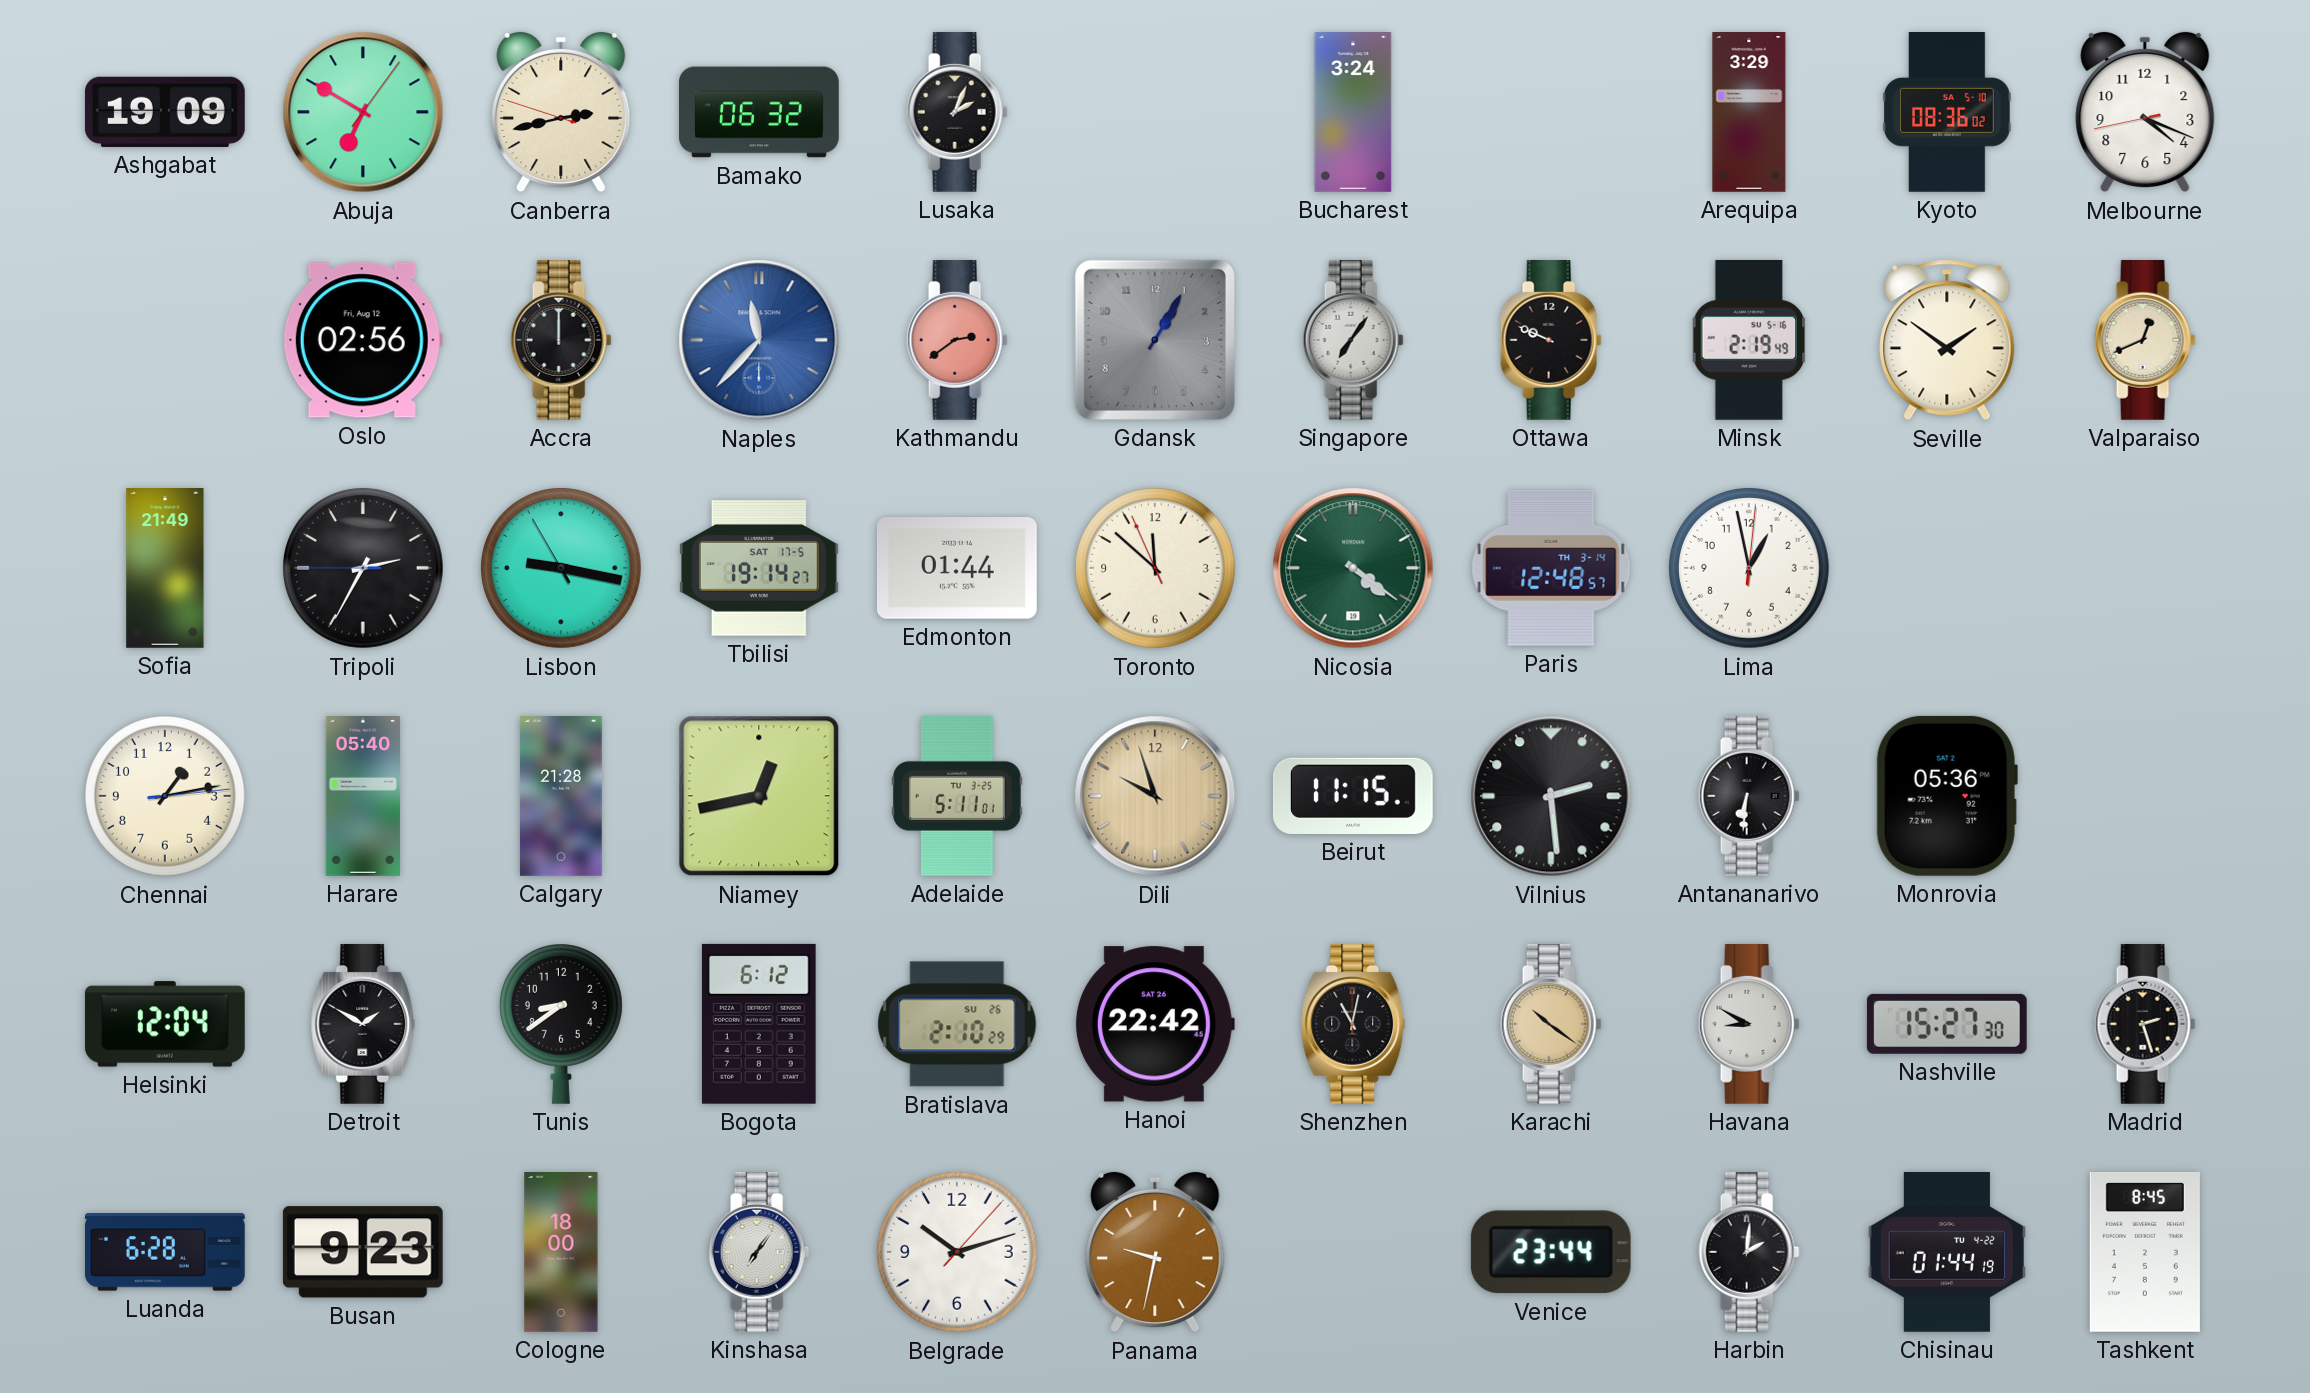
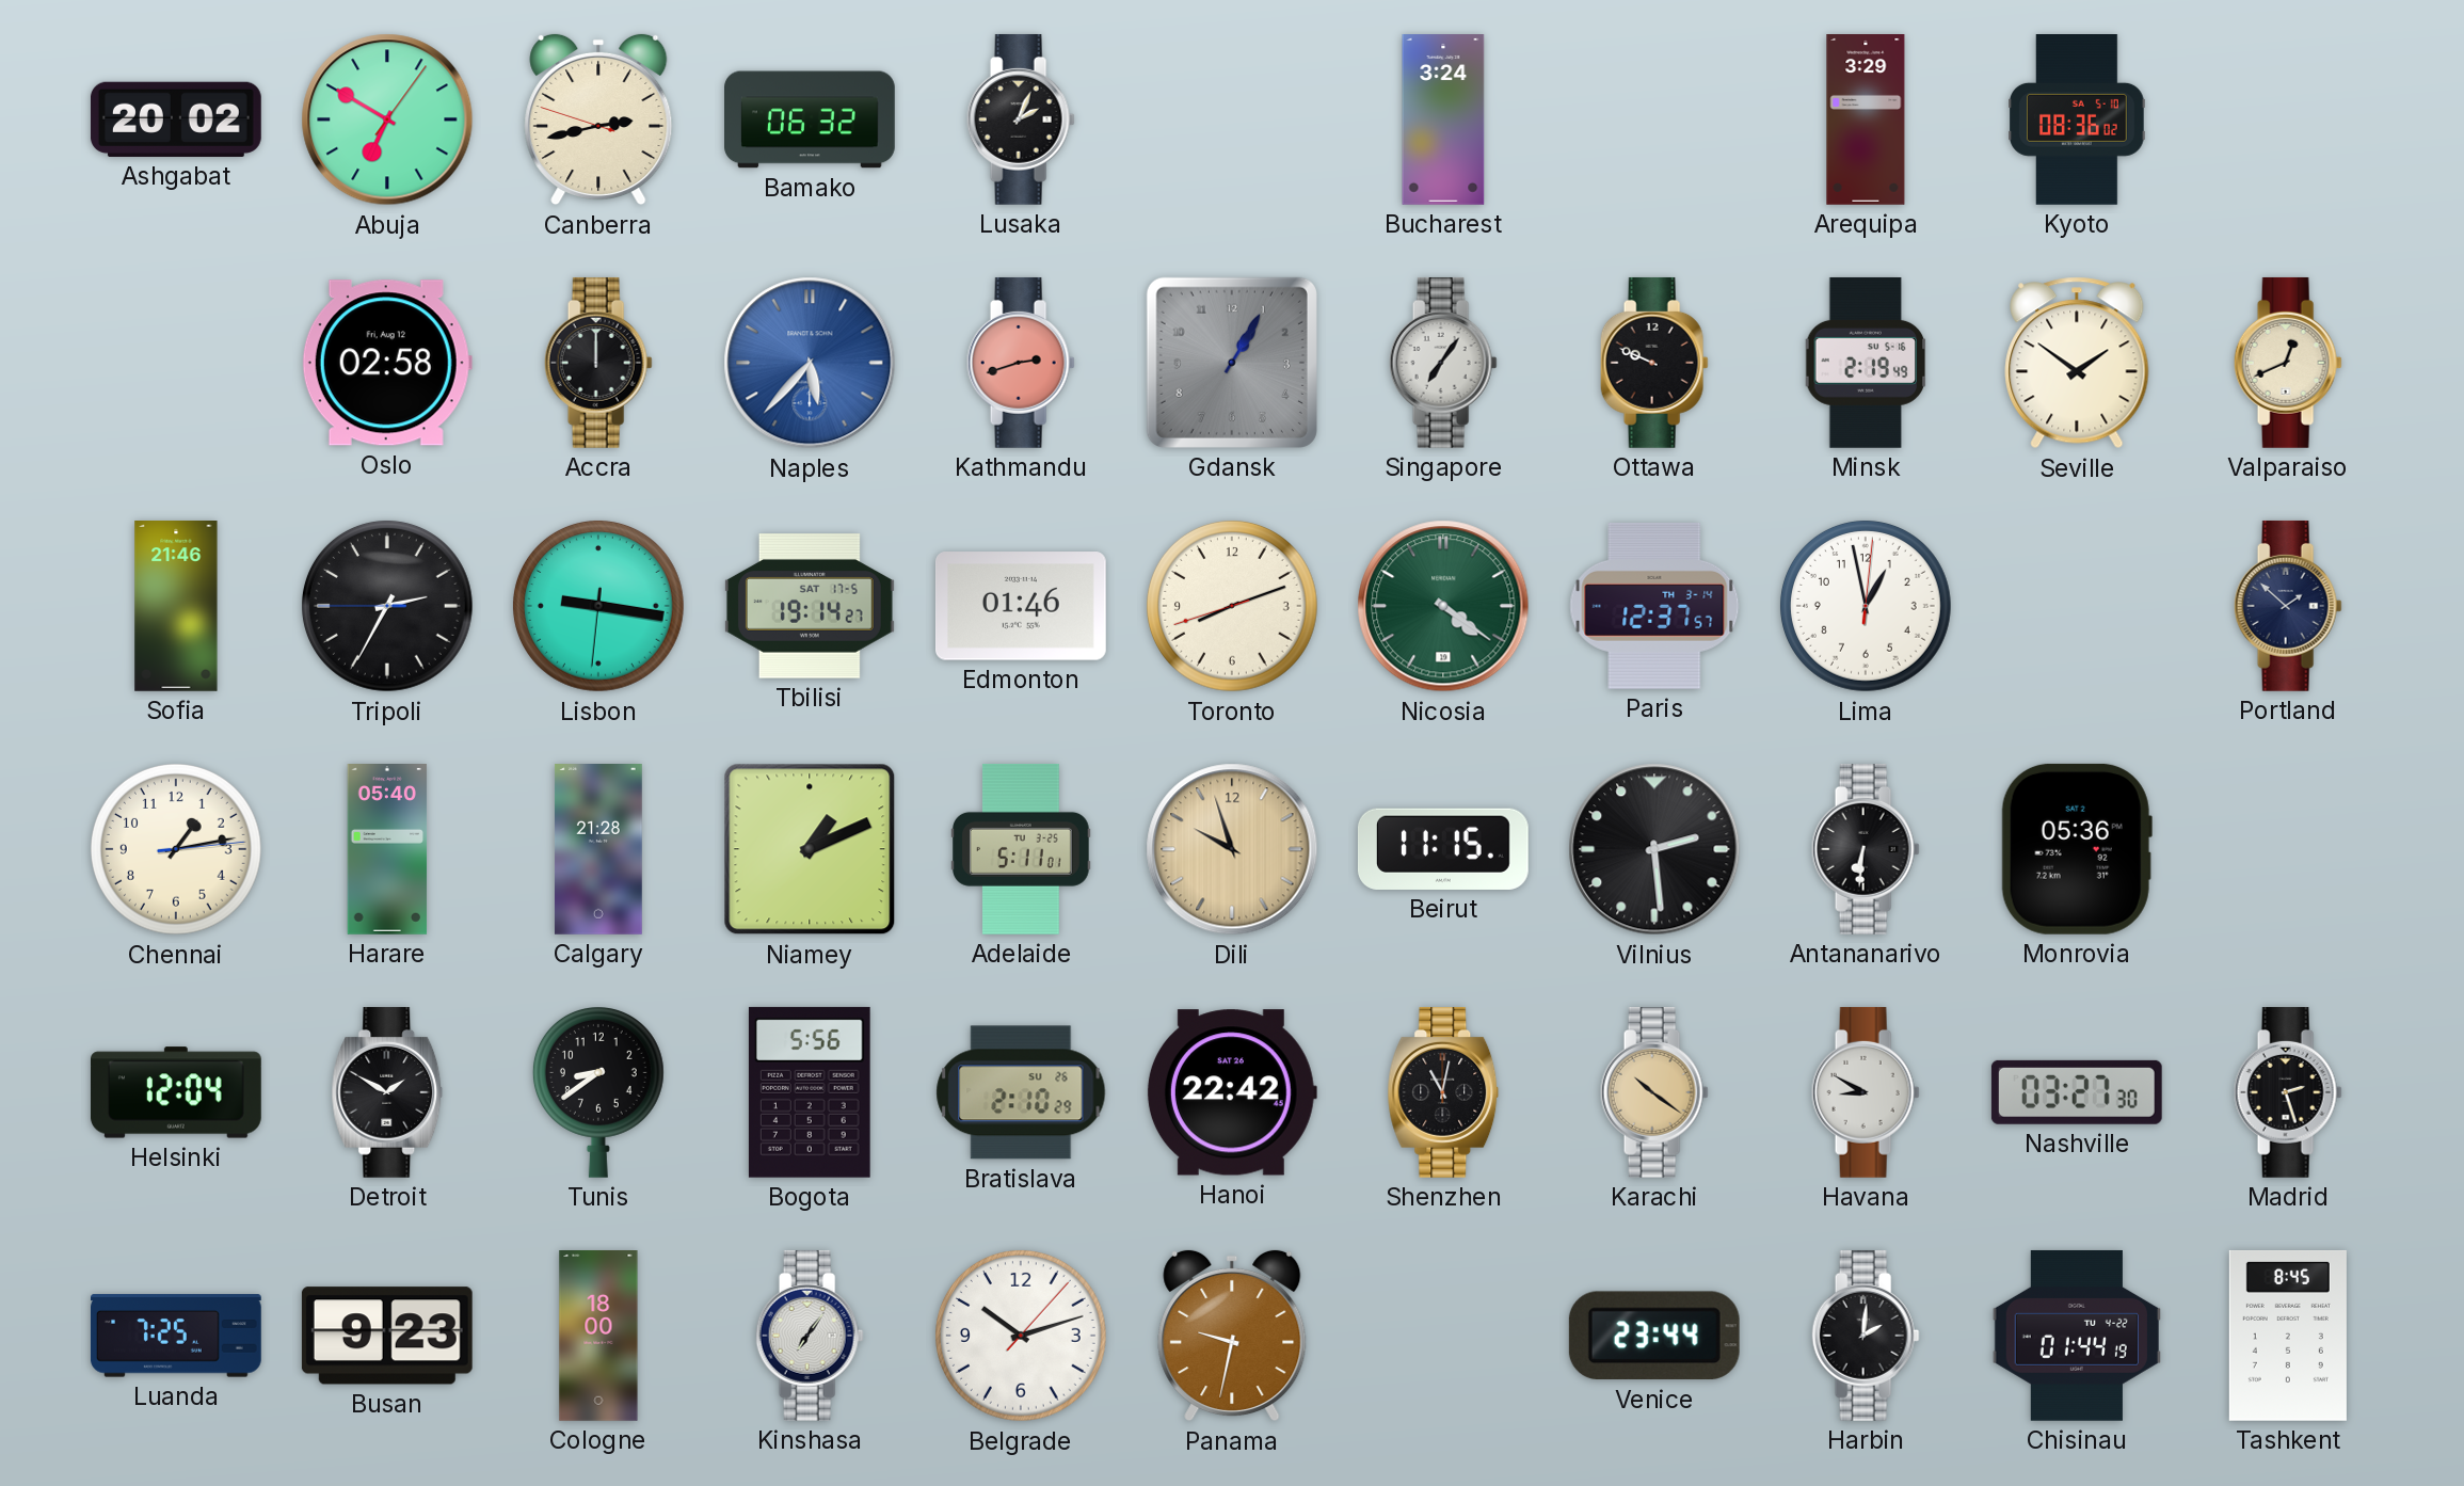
Ashgabat: 19:09 -> 20:02 (176, 119)
Melbourne: 4:18 -> none (2145, 112)
Oslo: 02:56 -> 02:58 (387, 363)
Naples: 11:37 -> 5:37 (810, 363)
Kathmandu: 2:39 -> 2:42 (1021, 363)
Sofia: 21:49 -> 21:46 (176, 607)
Lisbon: 9:16:55 -> 9:16:31 (598, 606)
Edmonton: 01:44 -> 01:46 (1021, 606)
Toronto: 11:51 -> 8:11 (1232, 606)
Paris: 12:48 -> 12:37 (1654, 606)
Portland: none -> 1:52 (2288, 606)
Niamey: 12:43 -> 1:11 (810, 849)
Bogota: 6:12 -> 5:56 (810, 1092)
Nashville: 15:27 -> 03:27 (2077, 1092)
Luanda: 6:28 -> 7:25 (176, 1336)
